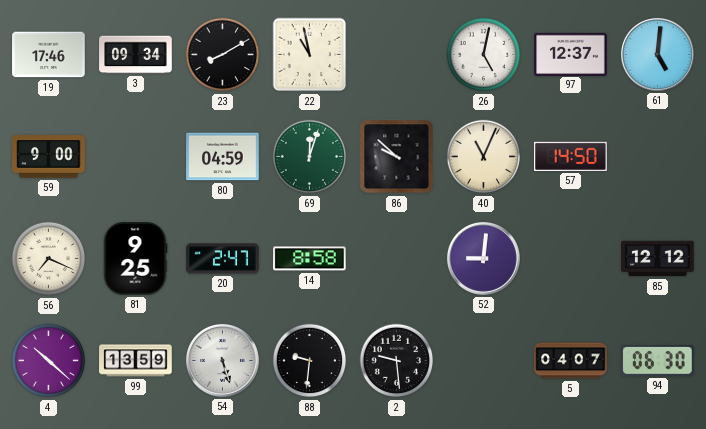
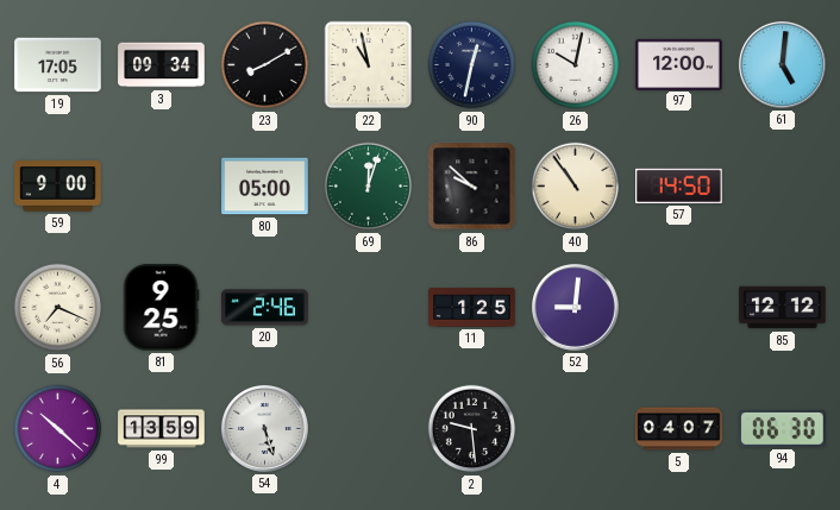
19: 17:46 -> 17:05 (58, 65)
90: none -> 12:32 (472, 65)
26: 5:02 -> 10:02 (576, 65)
97: 12:37 -> 12:00 (679, 64)
80: 04:59 -> 05:00 (265, 187)
40: 11:04 -> 10:54 (576, 187)
20: 2:47 -> 2:46 (265, 308)
14: 8:58 -> none (310, 259)
11: none -> 1:25 (472, 308)
88: 9:31 -> none (310, 361)
